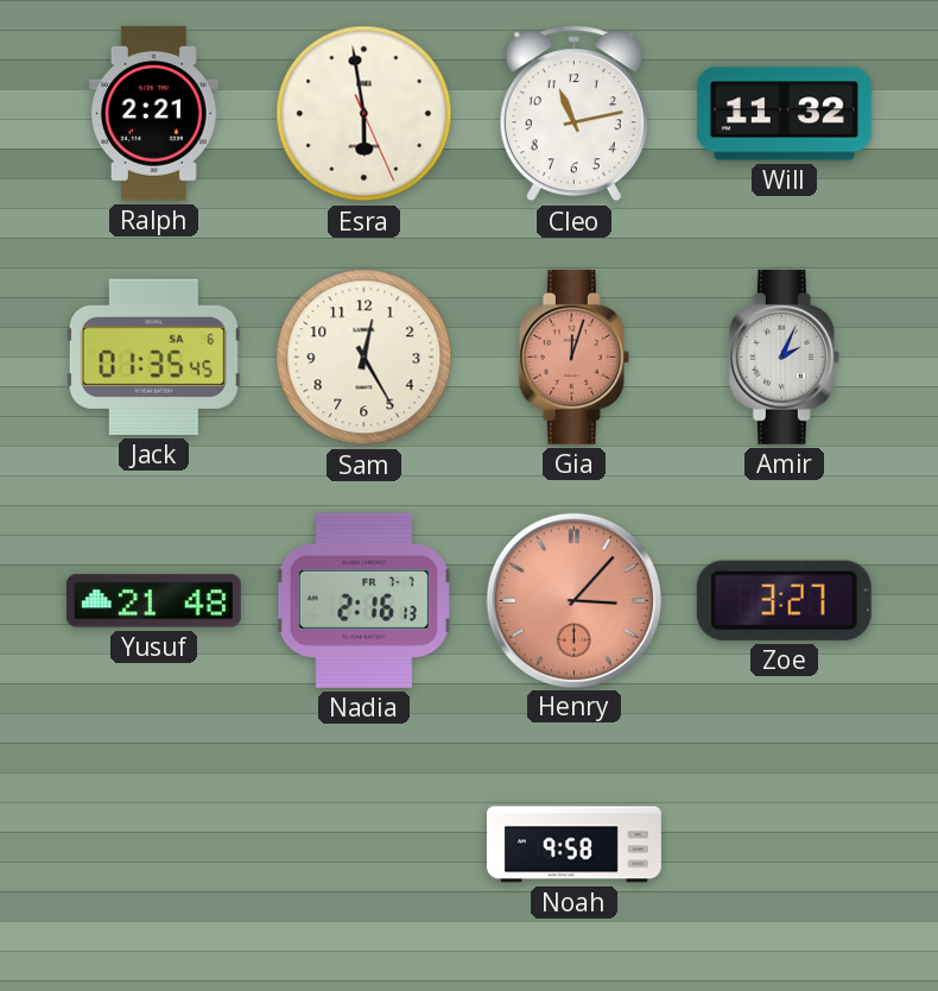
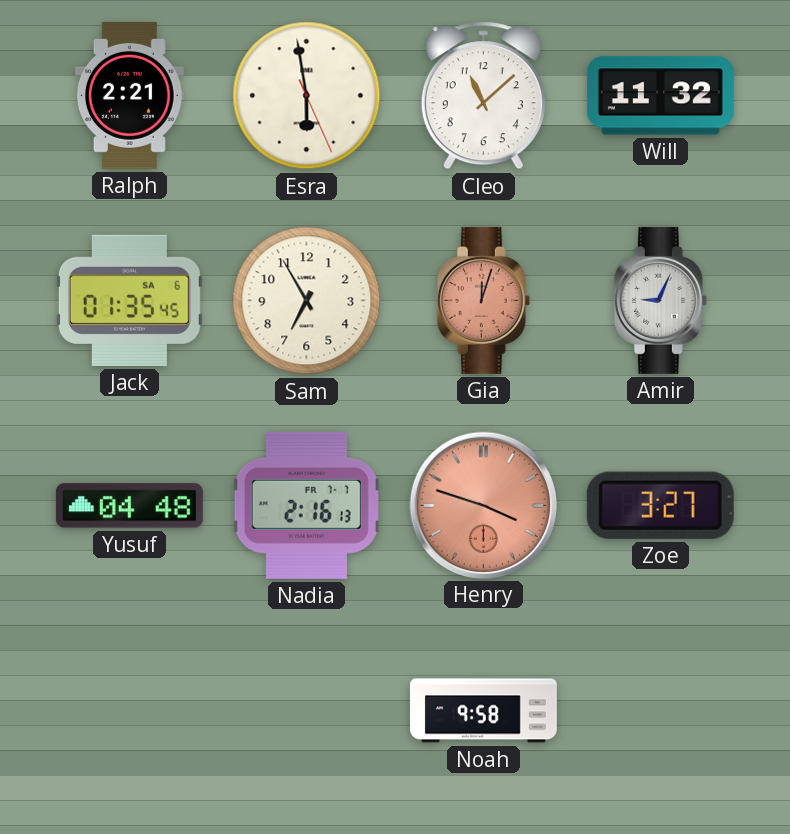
Cleo: 11:13 -> 11:08 (483, 96)
Sam: 12:25 -> 6:55 (307, 301)
Amir: 2:04 -> 9:04 (660, 300)
Yusuf: 21:48 -> 04:48 (129, 506)
Henry: 3:07 -> 3:48 (483, 505)
